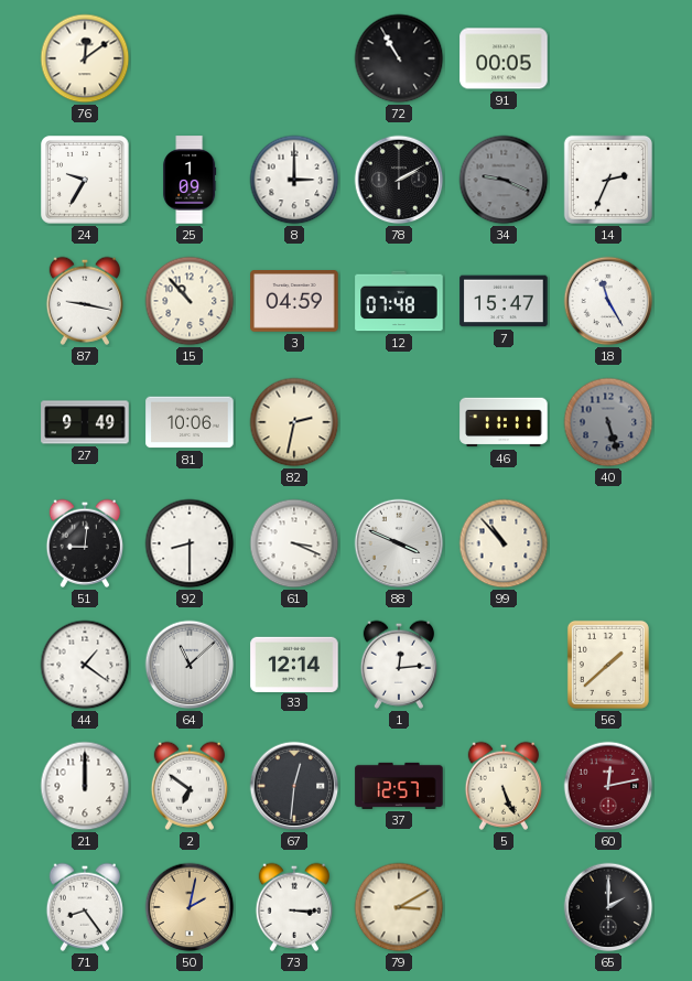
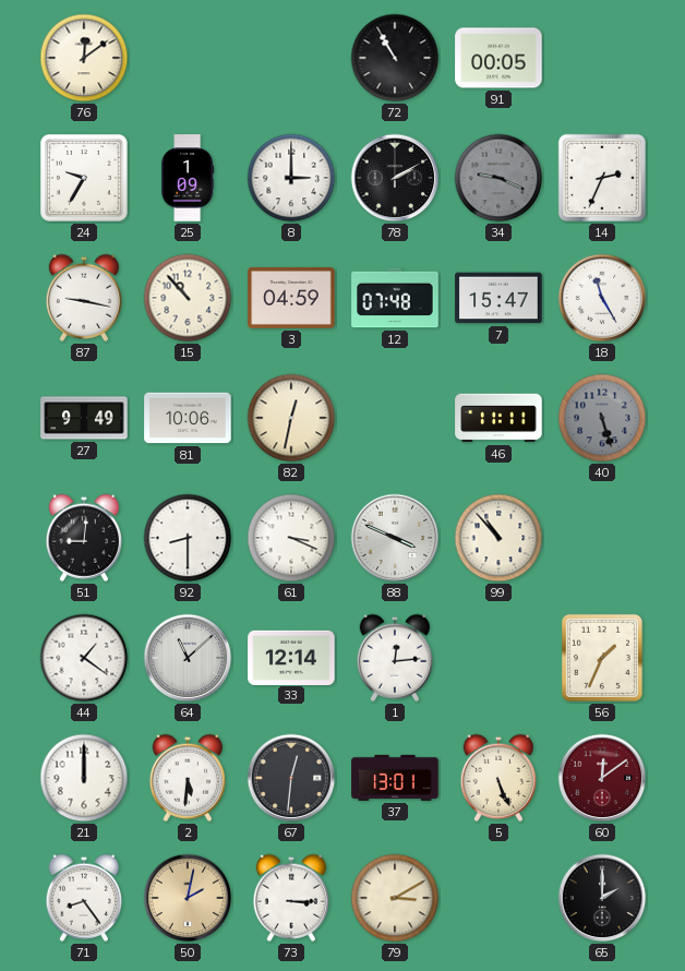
82: 2:32 -> 12:32 (291, 418)
56: 1:38 -> 1:34 (602, 658)
2: 6:51 -> 5:31 (187, 778)
37: 12:57 -> 13:01 (395, 778)
60: 12:13 -> 12:09 (602, 778)
